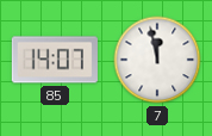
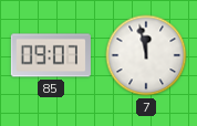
85: 14:07 -> 09:07 (51, 55)
